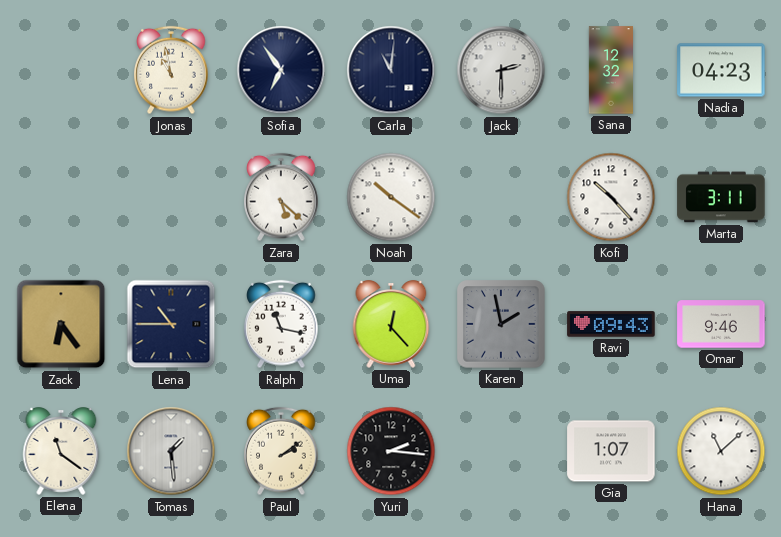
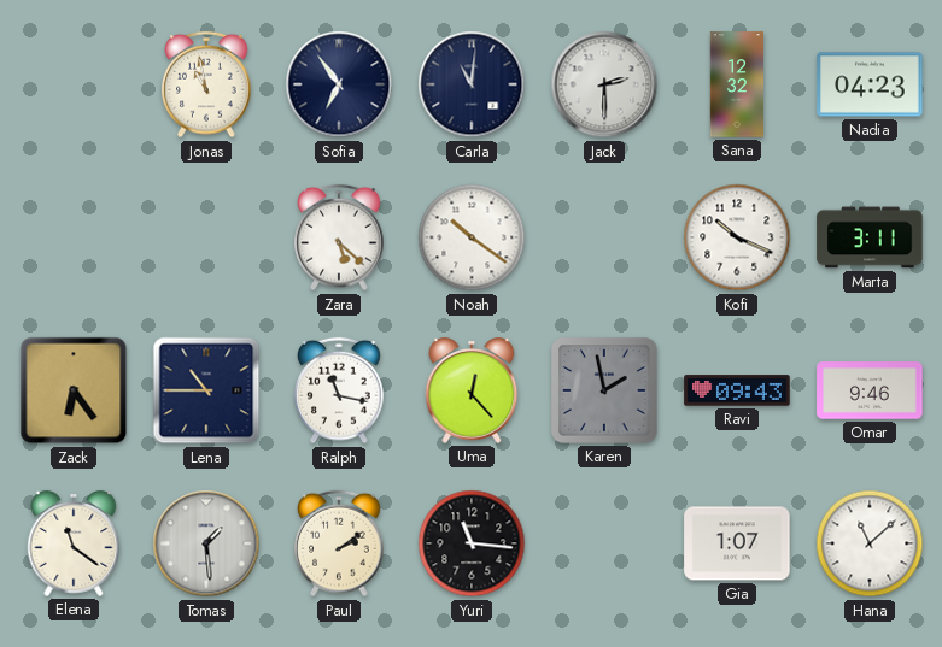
Kofi: 10:23 -> 10:19 (737, 237)
Yuri: 2:16 -> 11:16 (472, 543)
